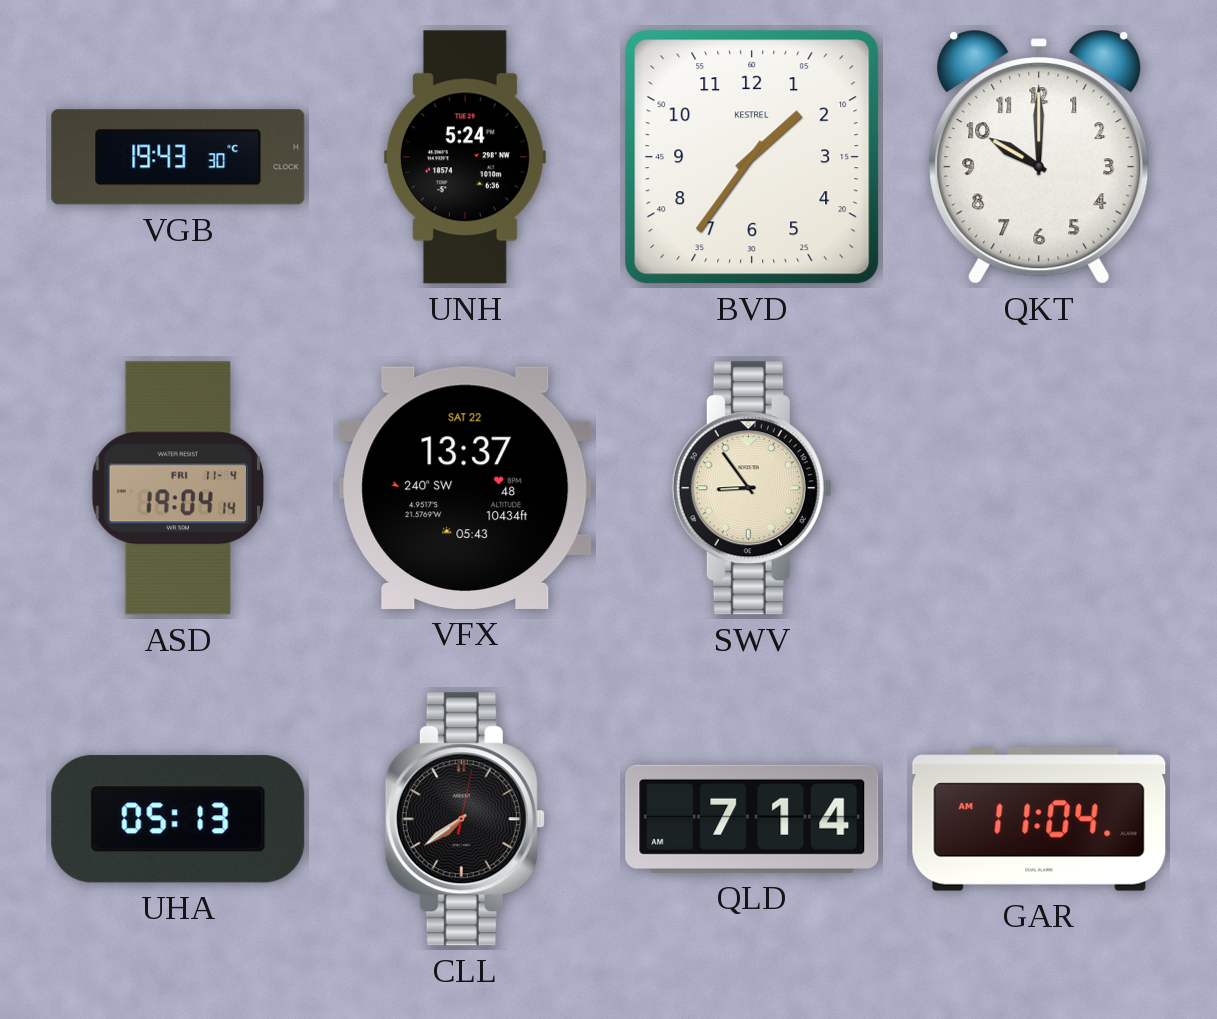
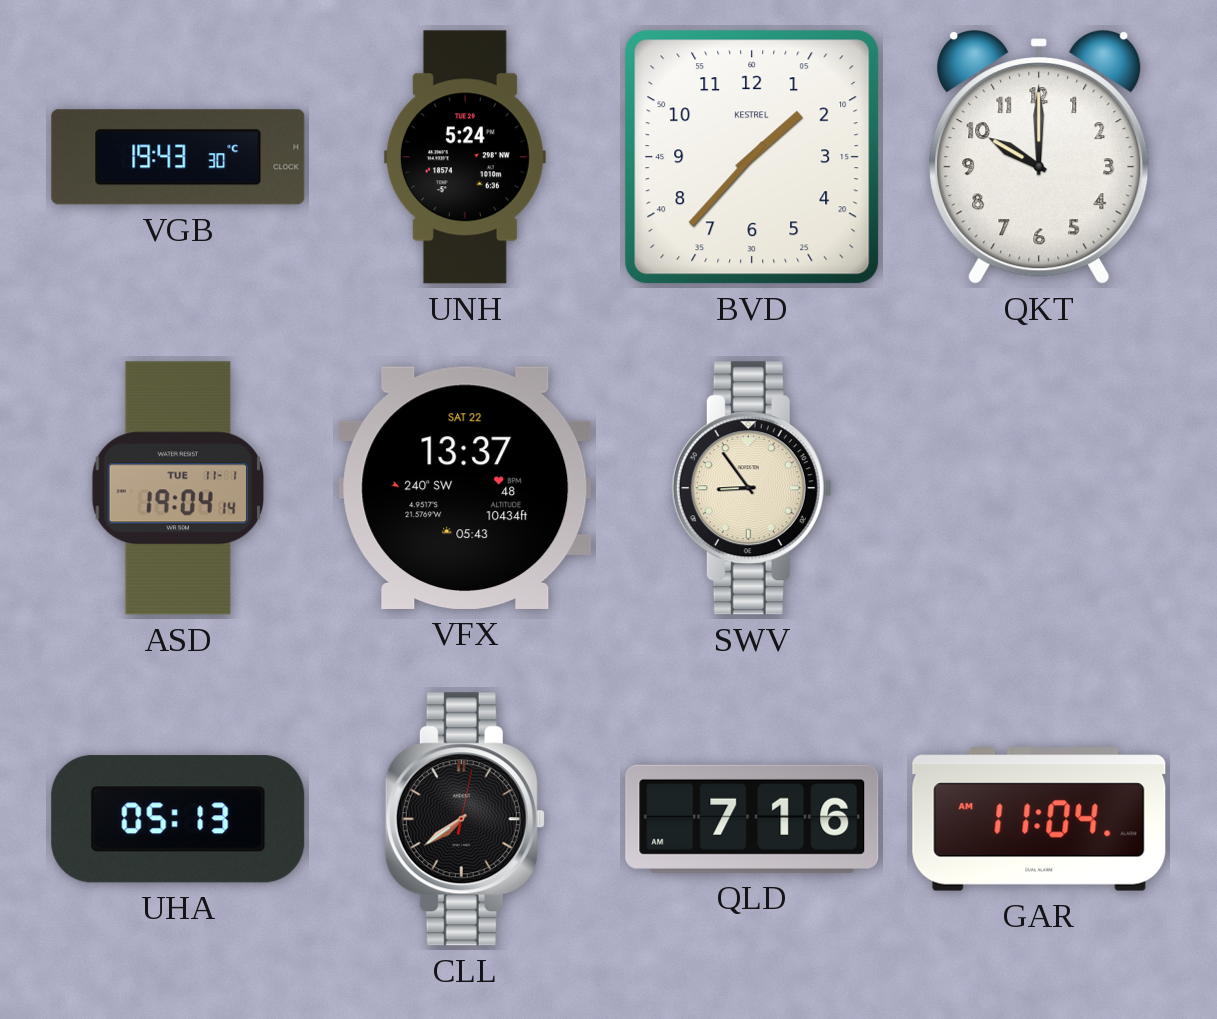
BVD: 1:36 -> 1:37 (752, 157)
ASD date: FRI 11-4 -> TUE 11-1 (178, 488)
QLD: 7:14 -> 7:16 (752, 819)
